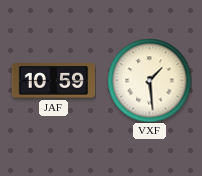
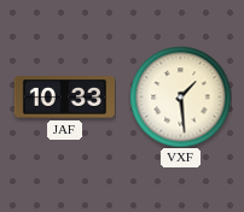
JAF: 10:59 -> 10:33 (64, 98)
